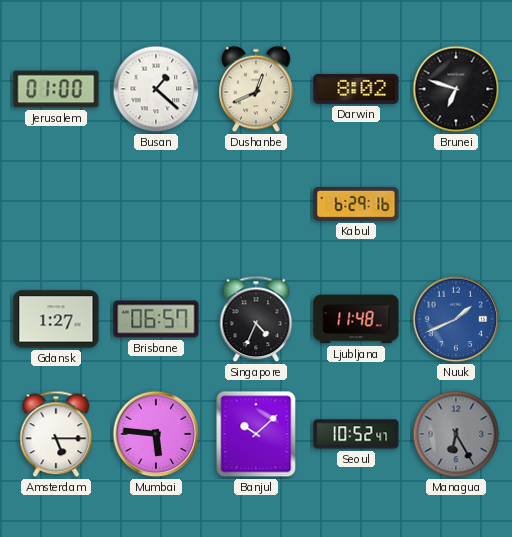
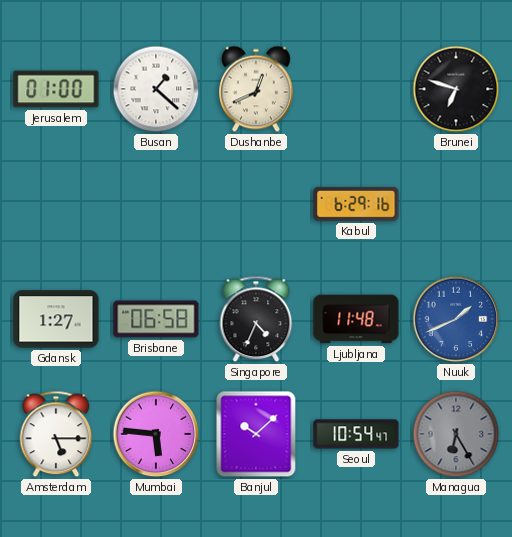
Darwin: 8:02 -> none (356, 89)
Brisbane: 06:57 -> 06:58 (156, 319)
Seoul: 10:52 -> 10:54 (356, 434)
